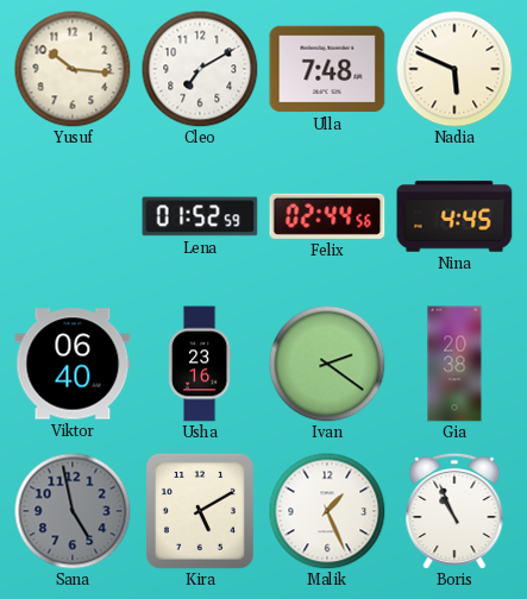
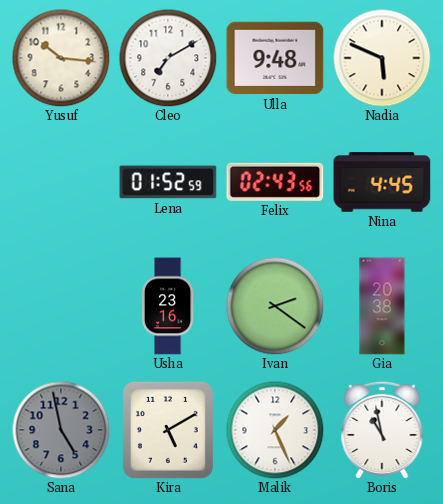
Ulla: 7:48 -> 9:48 (275, 58)
Felix: 02:44 -> 02:43 (275, 182)
Viktor: 06:40 -> none (73, 364)
Boris: 10:56 -> 10:58 (382, 430)
